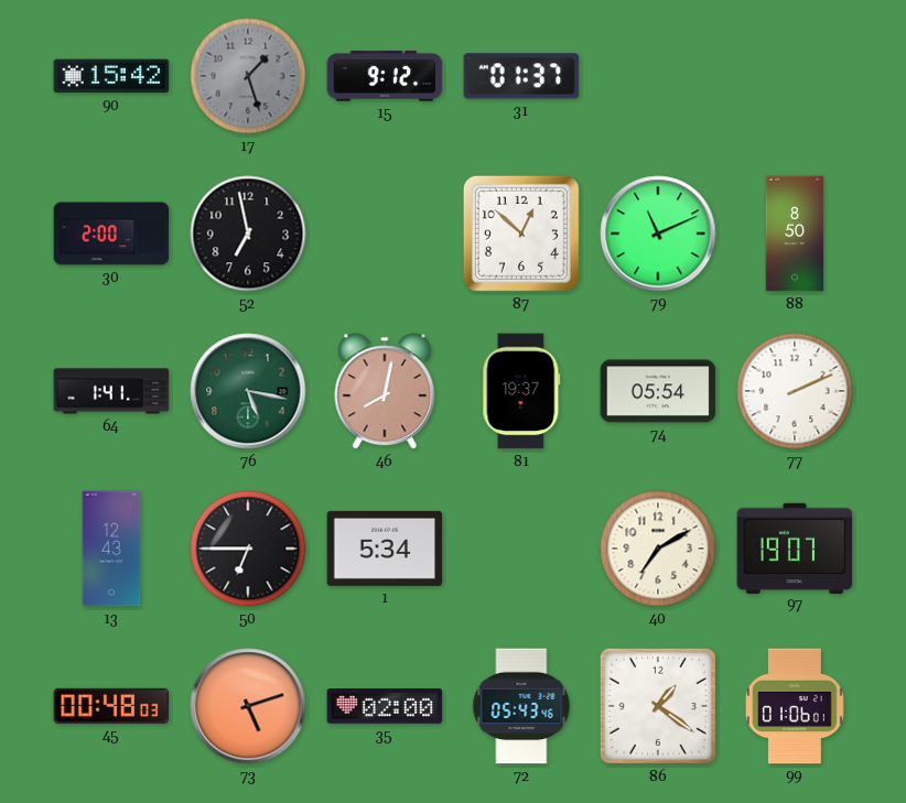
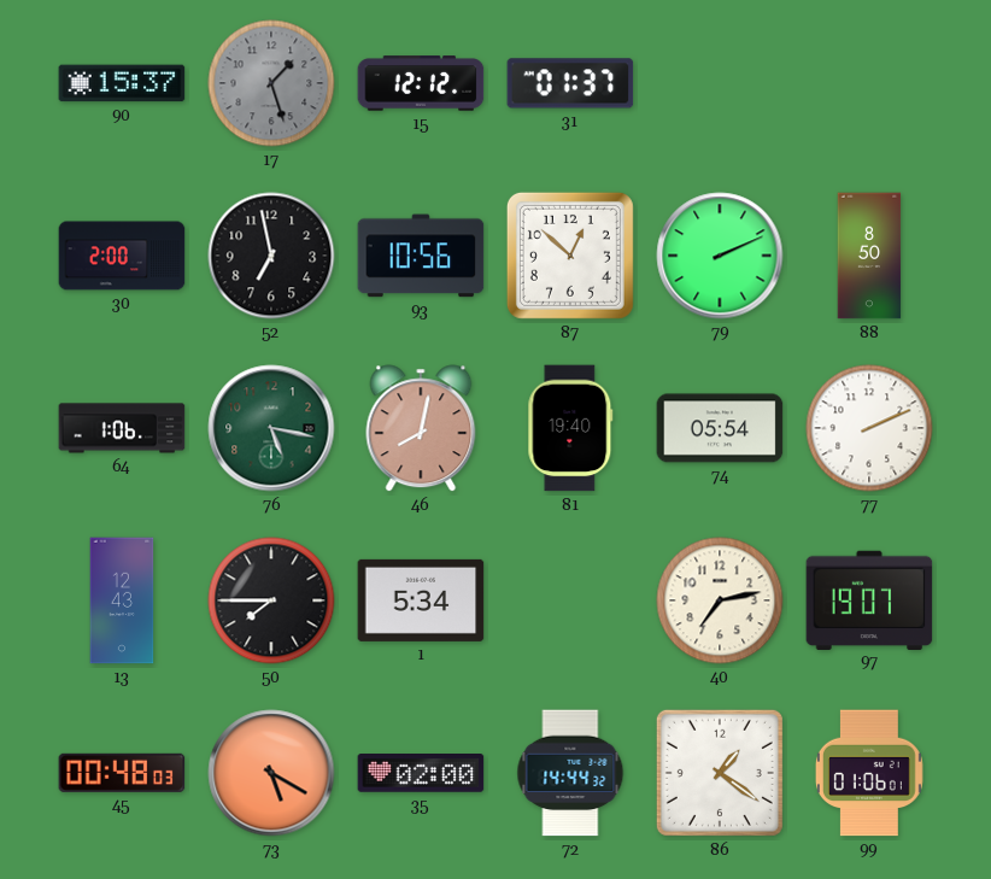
90: 15:42 -> 15:37 (122, 83)
15: 9:12 -> 12:12 (421, 83)
93: none -> 10:56 (421, 256)
79: 11:11 -> 2:11 (720, 256)
64: 1:41 -> 1:06 (122, 428)
81: 19:37 -> 19:40 (570, 428)
50: 6:45 -> 7:45 (271, 600)
40: 7:10 -> 7:13 (720, 600)
73: 5:12 -> 5:20 (271, 773)
72: 05:43 -> 14:44 (570, 773)
